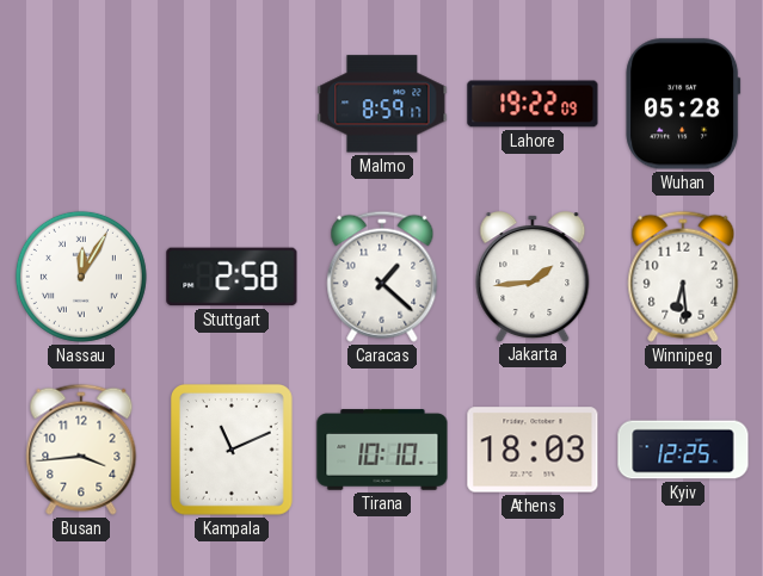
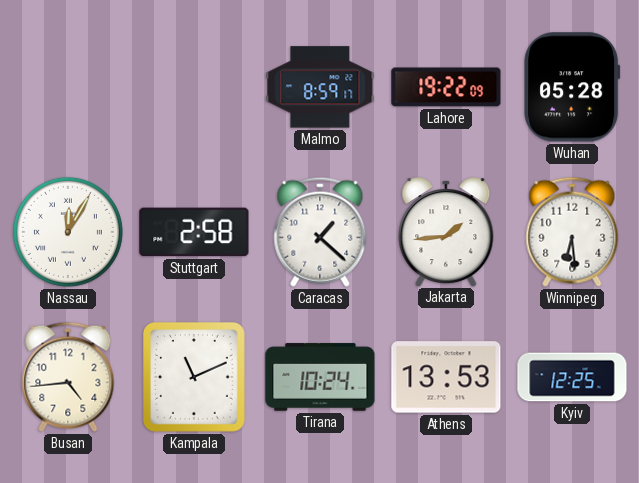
Busan: 3:44 -> 4:44 (68, 377)
Tirana: 10:10 -> 10:24 (320, 377)
Athens: 18:03 -> 13:53 (446, 377)
